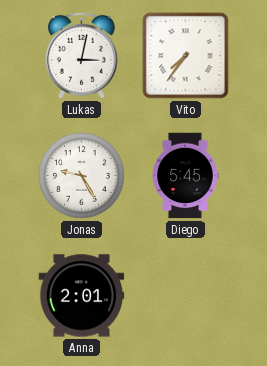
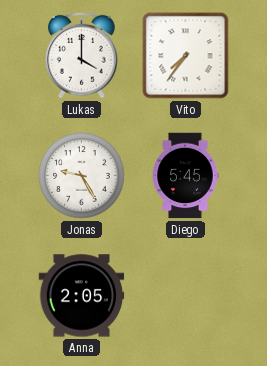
Lukas: 3:02 -> 4:00 (82, 55)
Anna: 2:01 -> 2:05 (82, 296)
